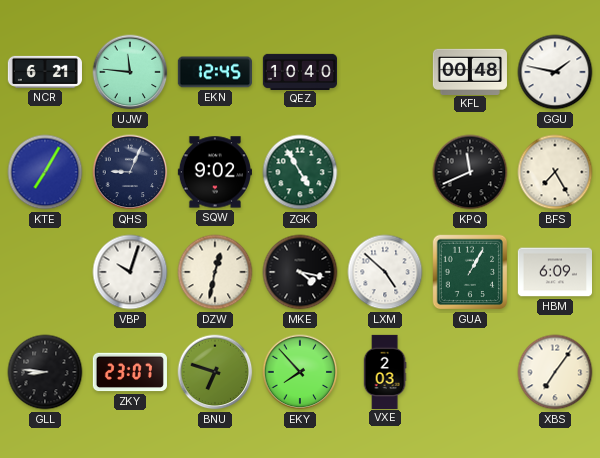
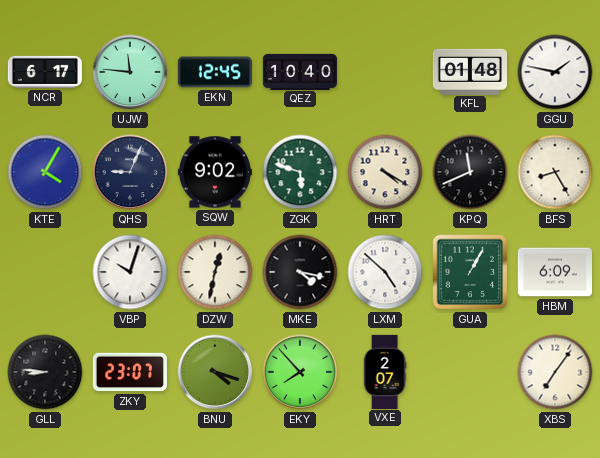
NCR: 6:21 -> 6:17 (45, 72)
KFL: 00:48 -> 01:48 (470, 71)
KTE: 7:05 -> 4:05 (45, 172)
ZGK: 4:55 -> 5:48 (300, 172)
HRT: none -> 4:20 (385, 172)
BFS: 7:25 -> 8:25 (555, 172)
BNU: 6:48 -> 4:18 (215, 372)
VXE: 2:03 -> 2:07 (385, 371)
